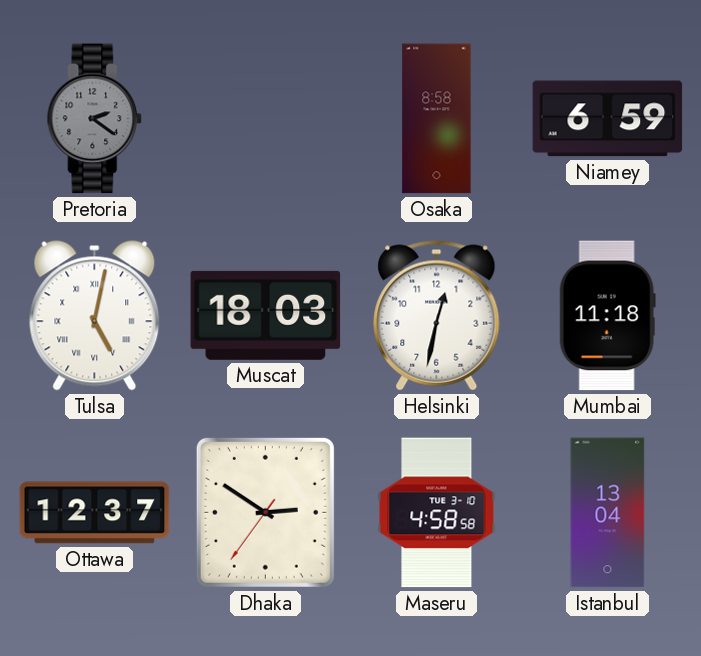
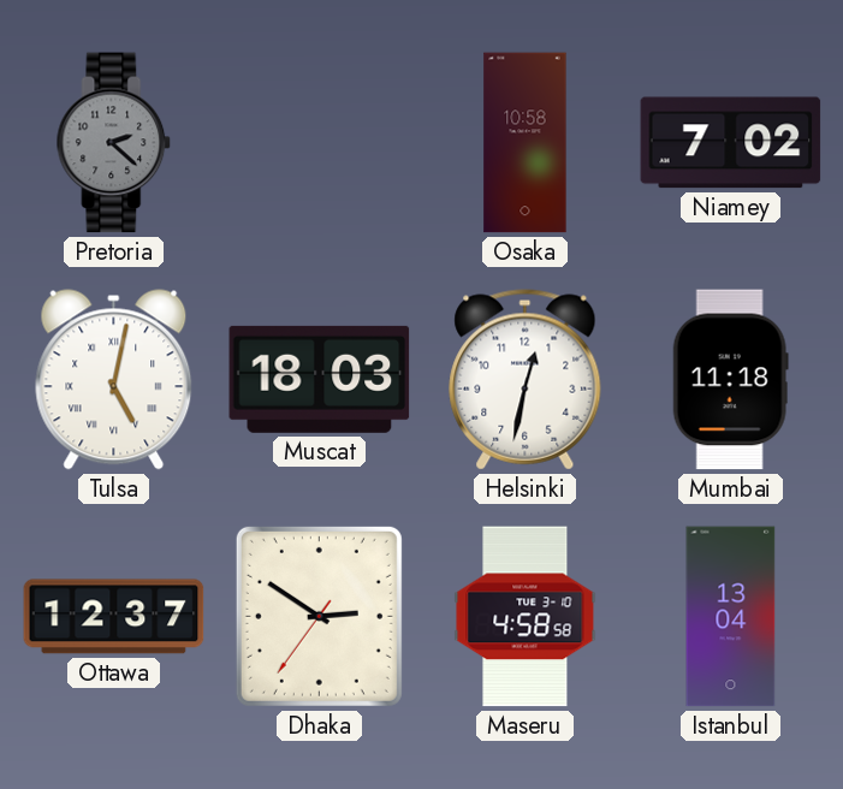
Pretoria: 2:21 -> 2:22 (114, 143)
Osaka: 8:58 -> 10:58 (526, 143)
Niamey: 6:59 -> 7:02 (731, 143)
